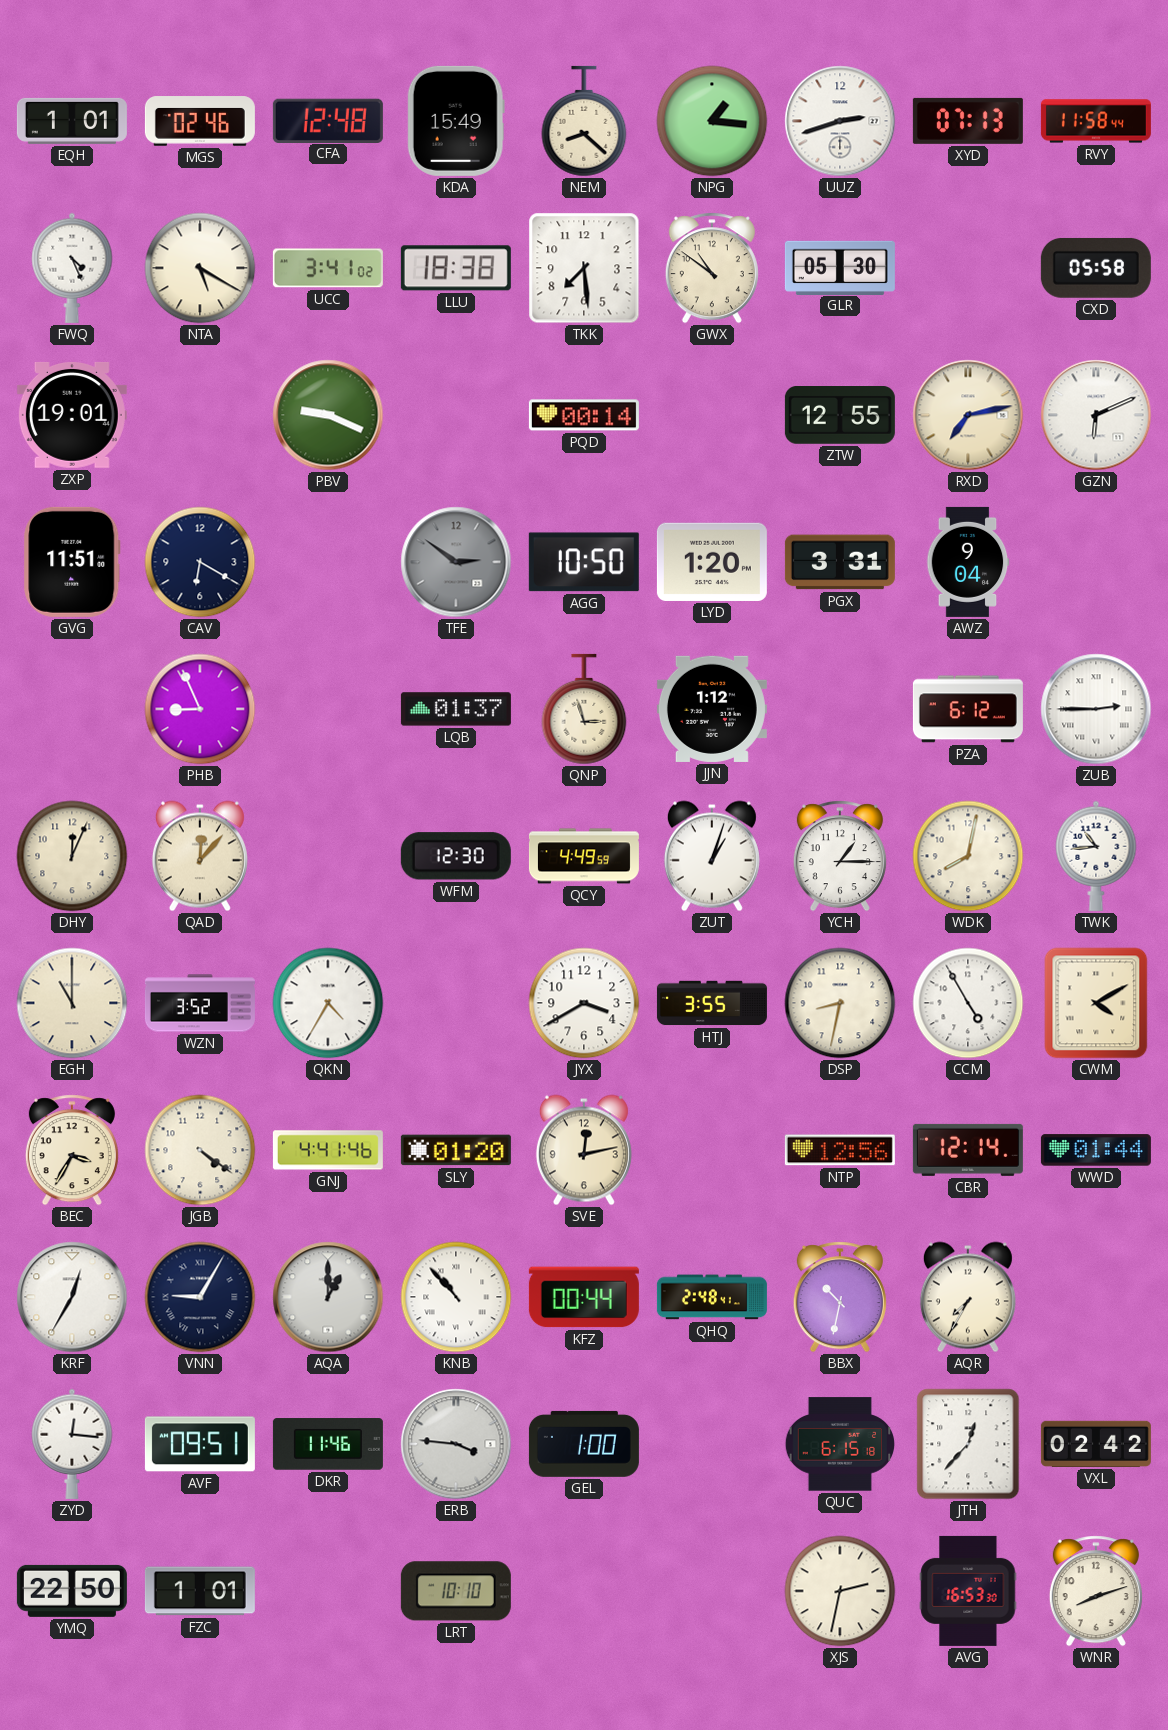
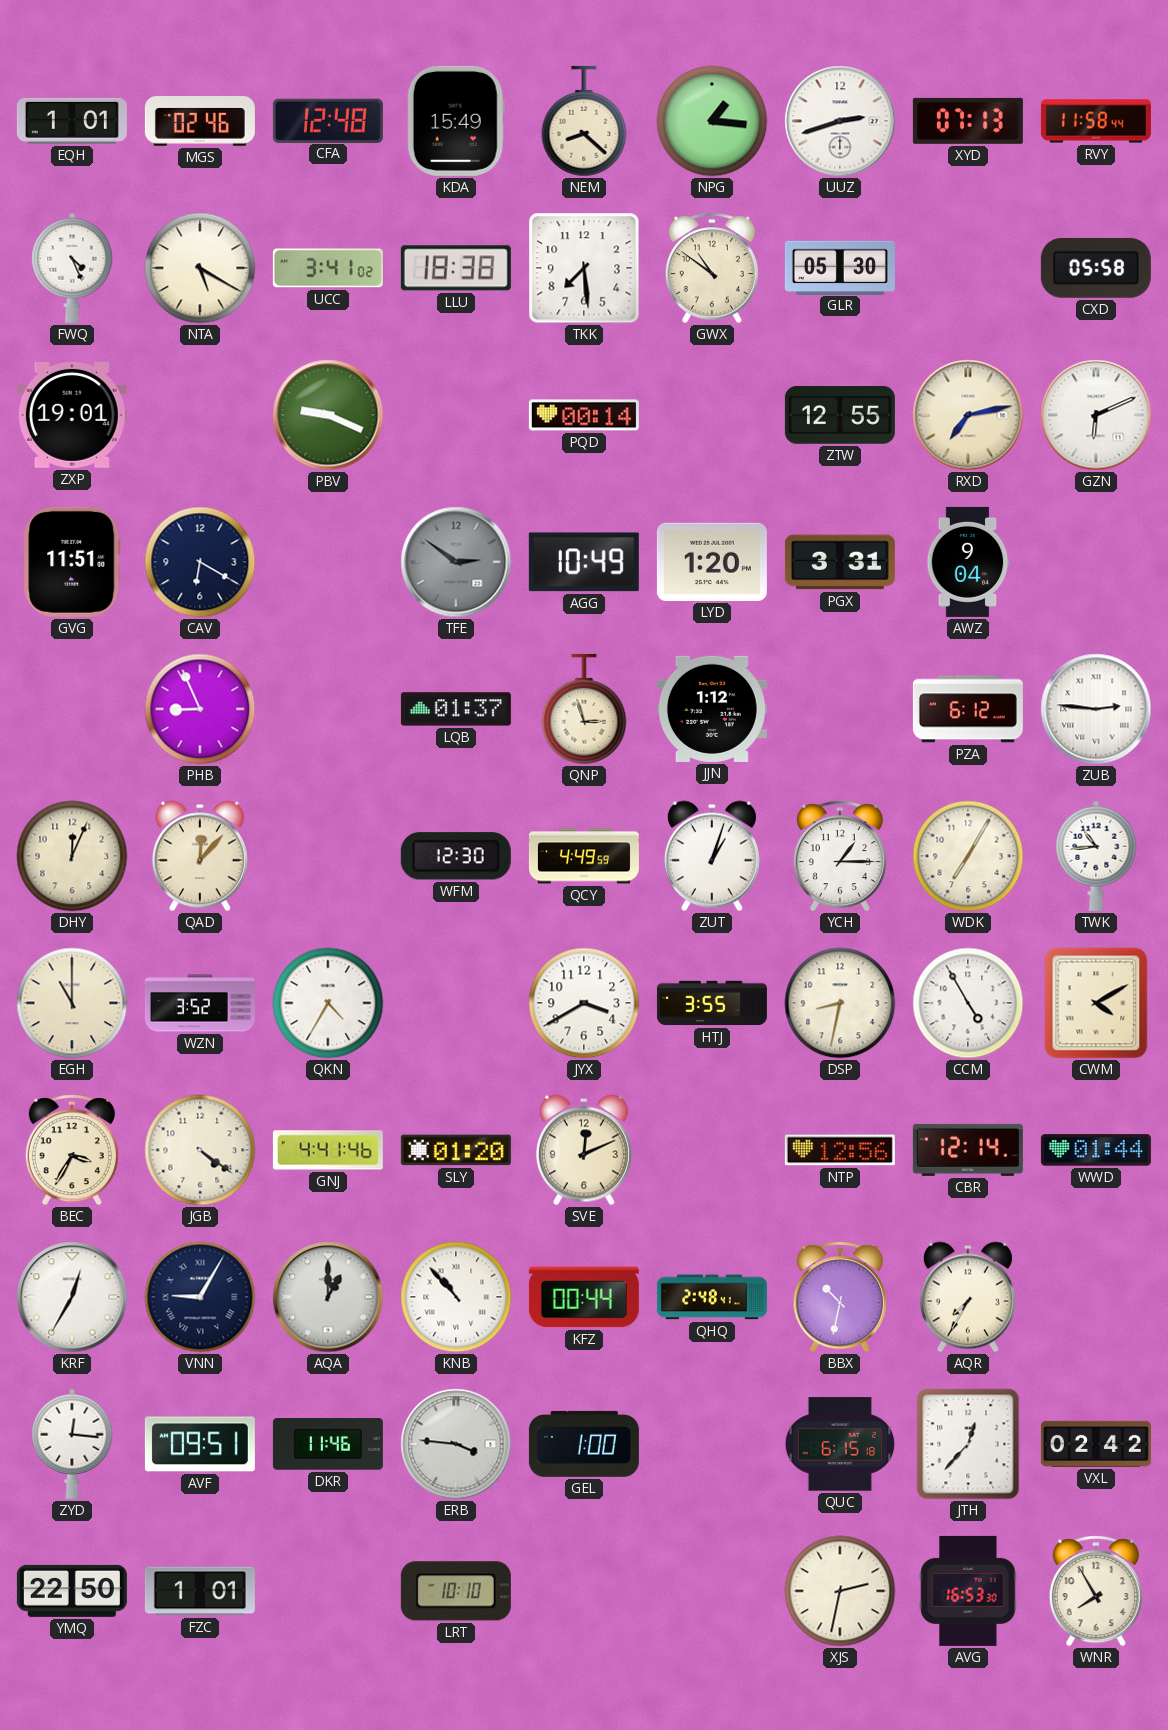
AGG: 10:50 -> 10:49 (584, 562)
ZUB: 2:45 -> 2:46 (1096, 709)
WDK: 8:02 -> 7:05 (968, 856)
SVE: 12:13 -> 12:11 (584, 1150)
WNR: 8:12 -> 7:55 (1096, 1591)
